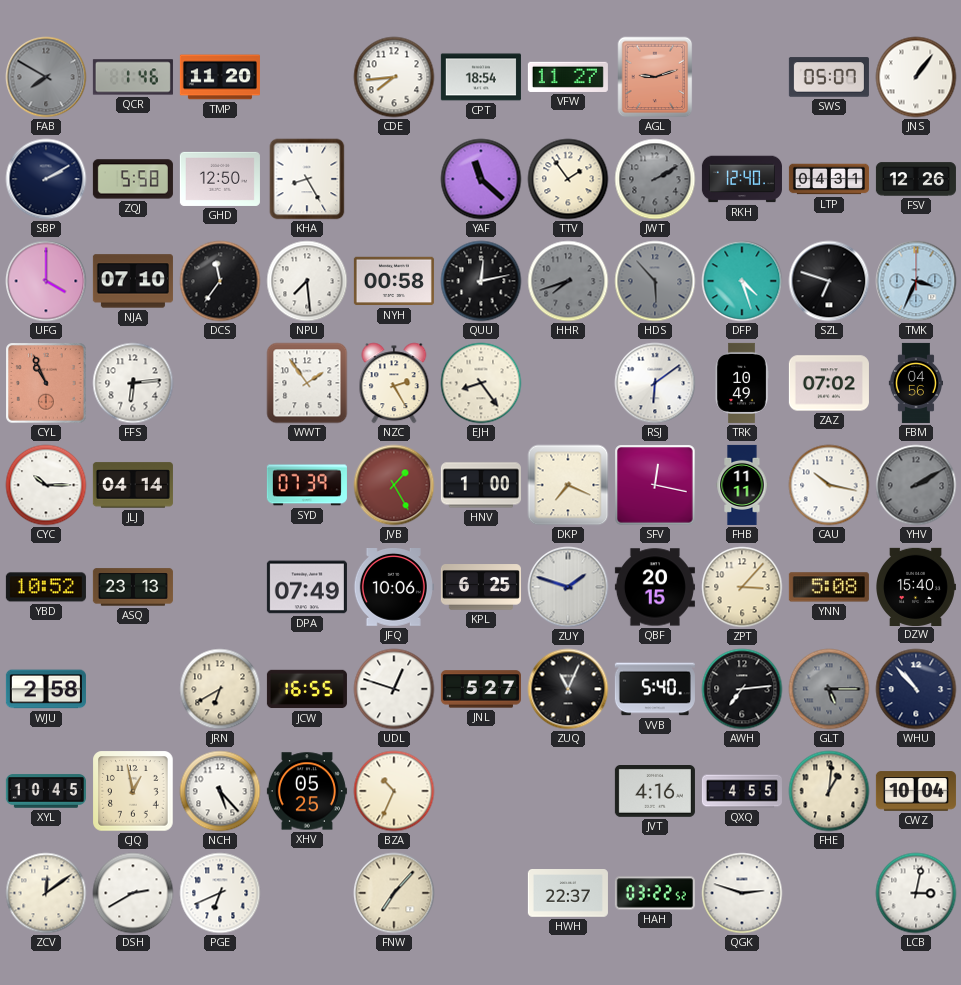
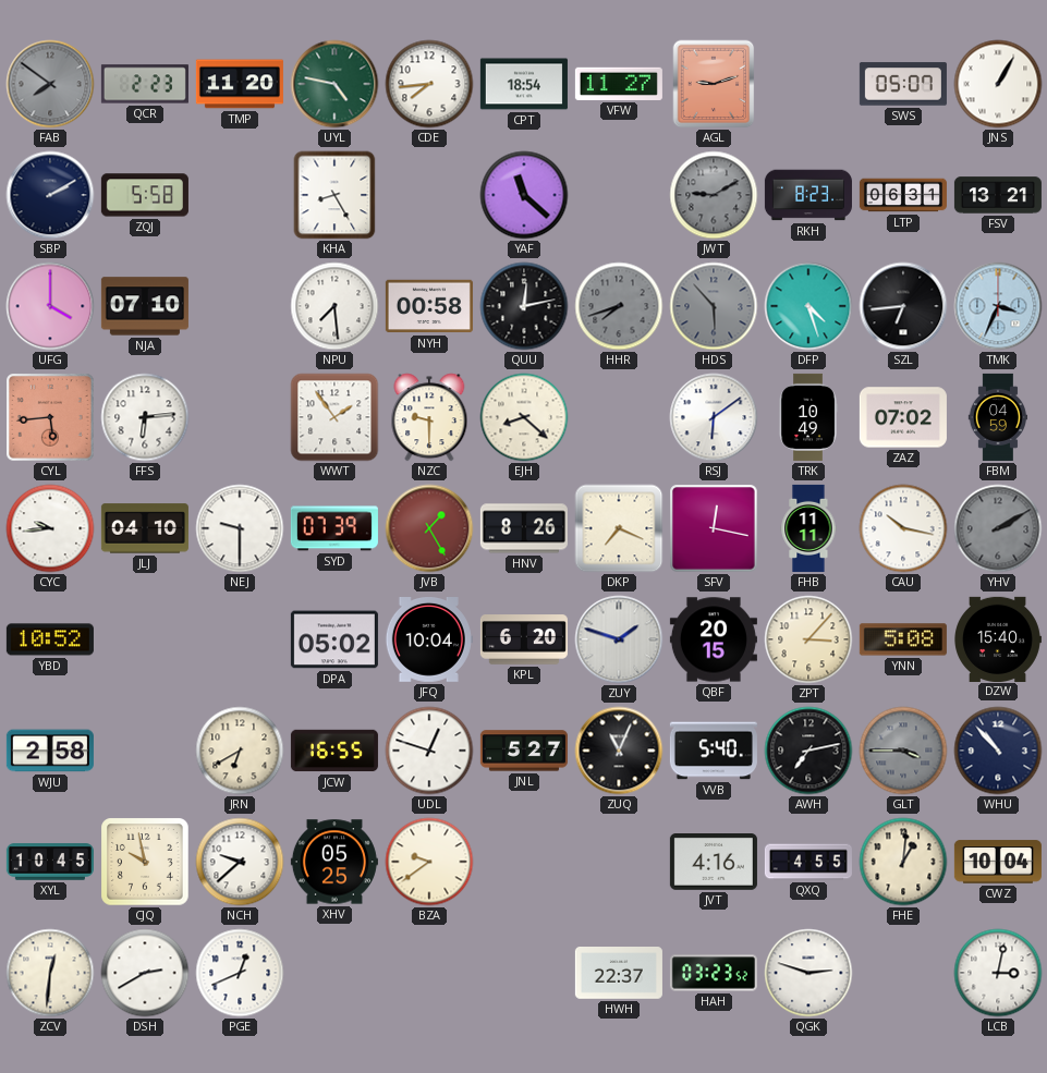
FAB: 7:50 -> 7:51 (50, 84)
QCR: 1:46 -> 2:23 (145, 84)
UYL: none -> 4:47 (334, 84)
JNS: 1:06 -> 1:05 (998, 84)
GHD: 12:50 -> none (220, 179)
TTV: 1:54 -> none (568, 179)
JWT: 2:10 -> 9:10 (714, 195)
RKH: 12:40 -> 8:23 (808, 195)
LTP: 04:31 -> 06:31 (903, 195)
FSV: 12:26 -> 13:21 (998, 195)
DCS: 11:36 -> none (220, 281)
SZL: 6:48 -> 6:44 (903, 306)
CYL: 10:56 -> 5:44 (50, 417)
NZC: 2:25 -> 9:30 (429, 417)
EJH: 8:24 -> 8:22 (524, 417)
FBM: 04:56 -> 04:59 (997, 417)
CYC: 10:15 -> 9:44 (50, 528)
JLJ: 04:14 -> 04:10 (145, 528)
NEJ: none -> 9:30 (240, 528)
HNV: 1:00 -> 8:26 (524, 528)
ASQ: 23:13 -> none (133, 587)
DPA: 07:49 -> 05:02 (334, 639)
JFQ: 10:06 -> 10:04 (429, 641)
KPL: 6:25 -> 6:20 (524, 639)
AWH: 7:14 -> 7:13 (808, 751)
GLT: 5:15 -> 3:45 (903, 751)
CJQ: 12:58 -> 9:58 (145, 862)
NCH: 5:23 -> 9:38 (240, 862)
BZA: 10:34 -> 9:39 (429, 862)
ZCV: 12:09 -> 12:31 (50, 973)
PGE: 6:41 -> 12:41 (240, 973)
FNW: 7:07 -> none (394, 893)
HAH: 03:22 -> 03:23 (714, 973)
